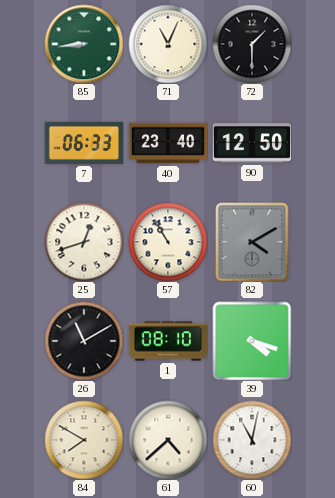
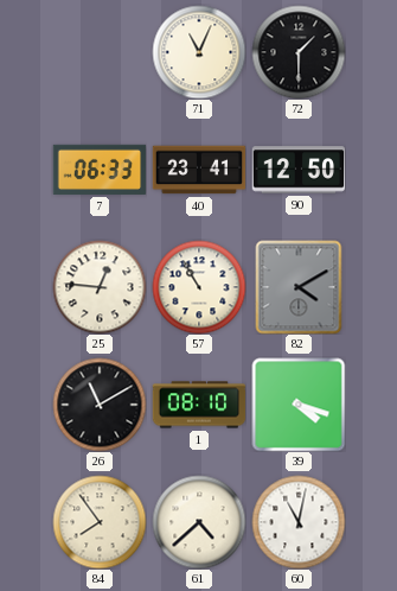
85: 8:44 -> none (84, 44)
40: 23:40 -> 23:41 (199, 170)
25: 12:42 -> 12:46 (100, 287)
84: 7:50 -> 7:54 (100, 522)
